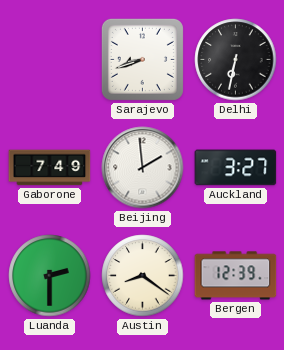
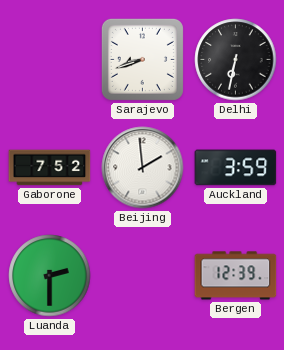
Gaborone: 7:49 -> 7:52 (50, 168)
Auckland: 3:27 -> 3:59 (236, 168)
Austin: 8:21 -> none (143, 276)
